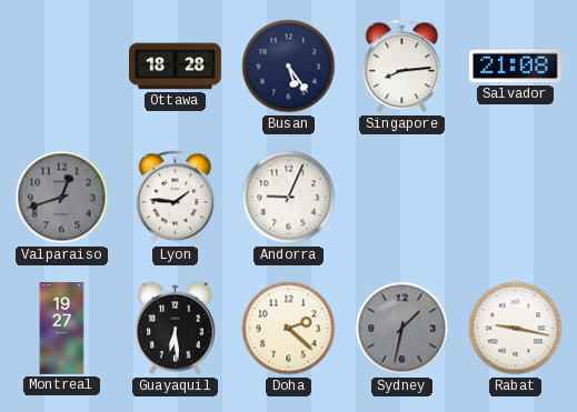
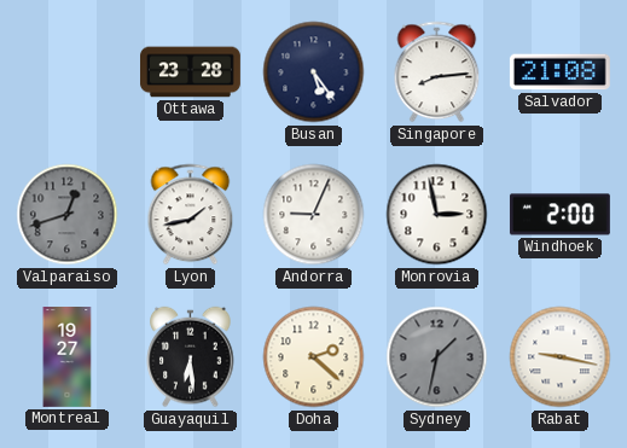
Ottawa: 18:28 -> 23:28 (191, 72)
Lyon: 1:46 -> 1:43 (191, 215)
Monrovia: none -> 2:58 (437, 215)
Windhoek: none -> 2:00 (559, 215)
